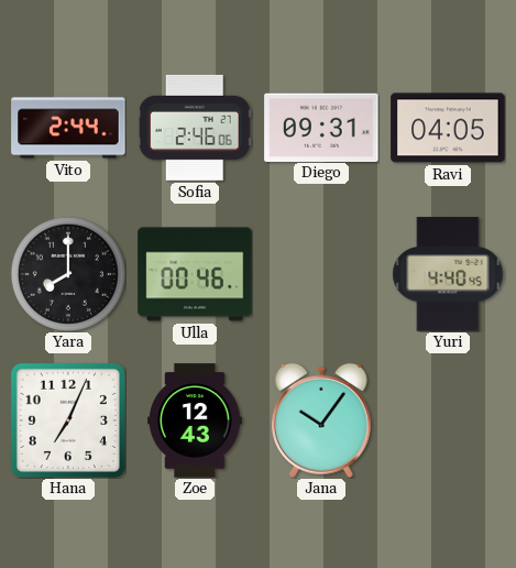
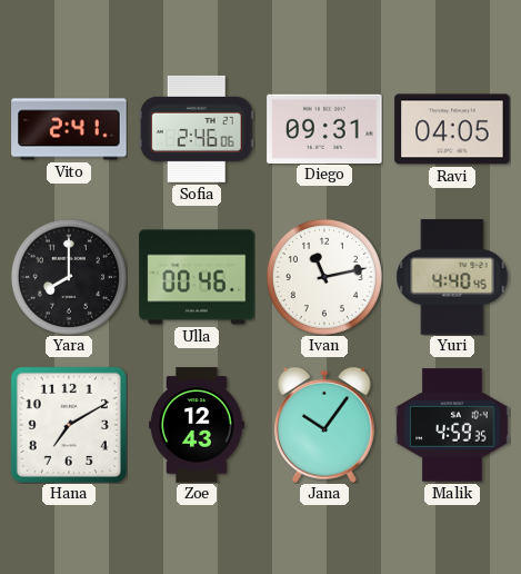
Vito: 2:44 -> 2:41 (69, 129)
Ivan: none -> 11:13 (324, 277)
Hana: 7:04 -> 7:10 (69, 425)
Malik: none -> 4:59 (452, 425)
